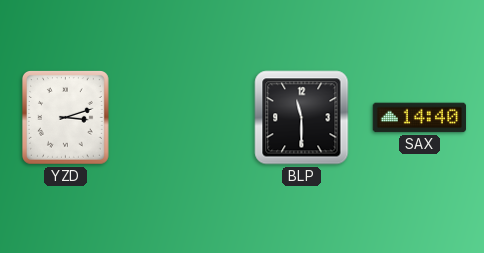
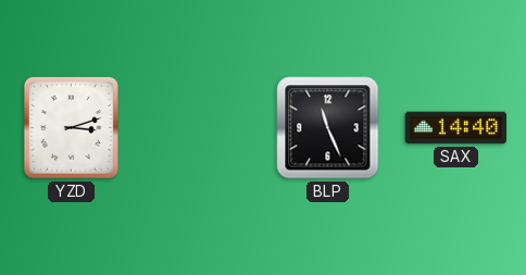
BLP: 11:30 -> 11:26 (328, 128)
